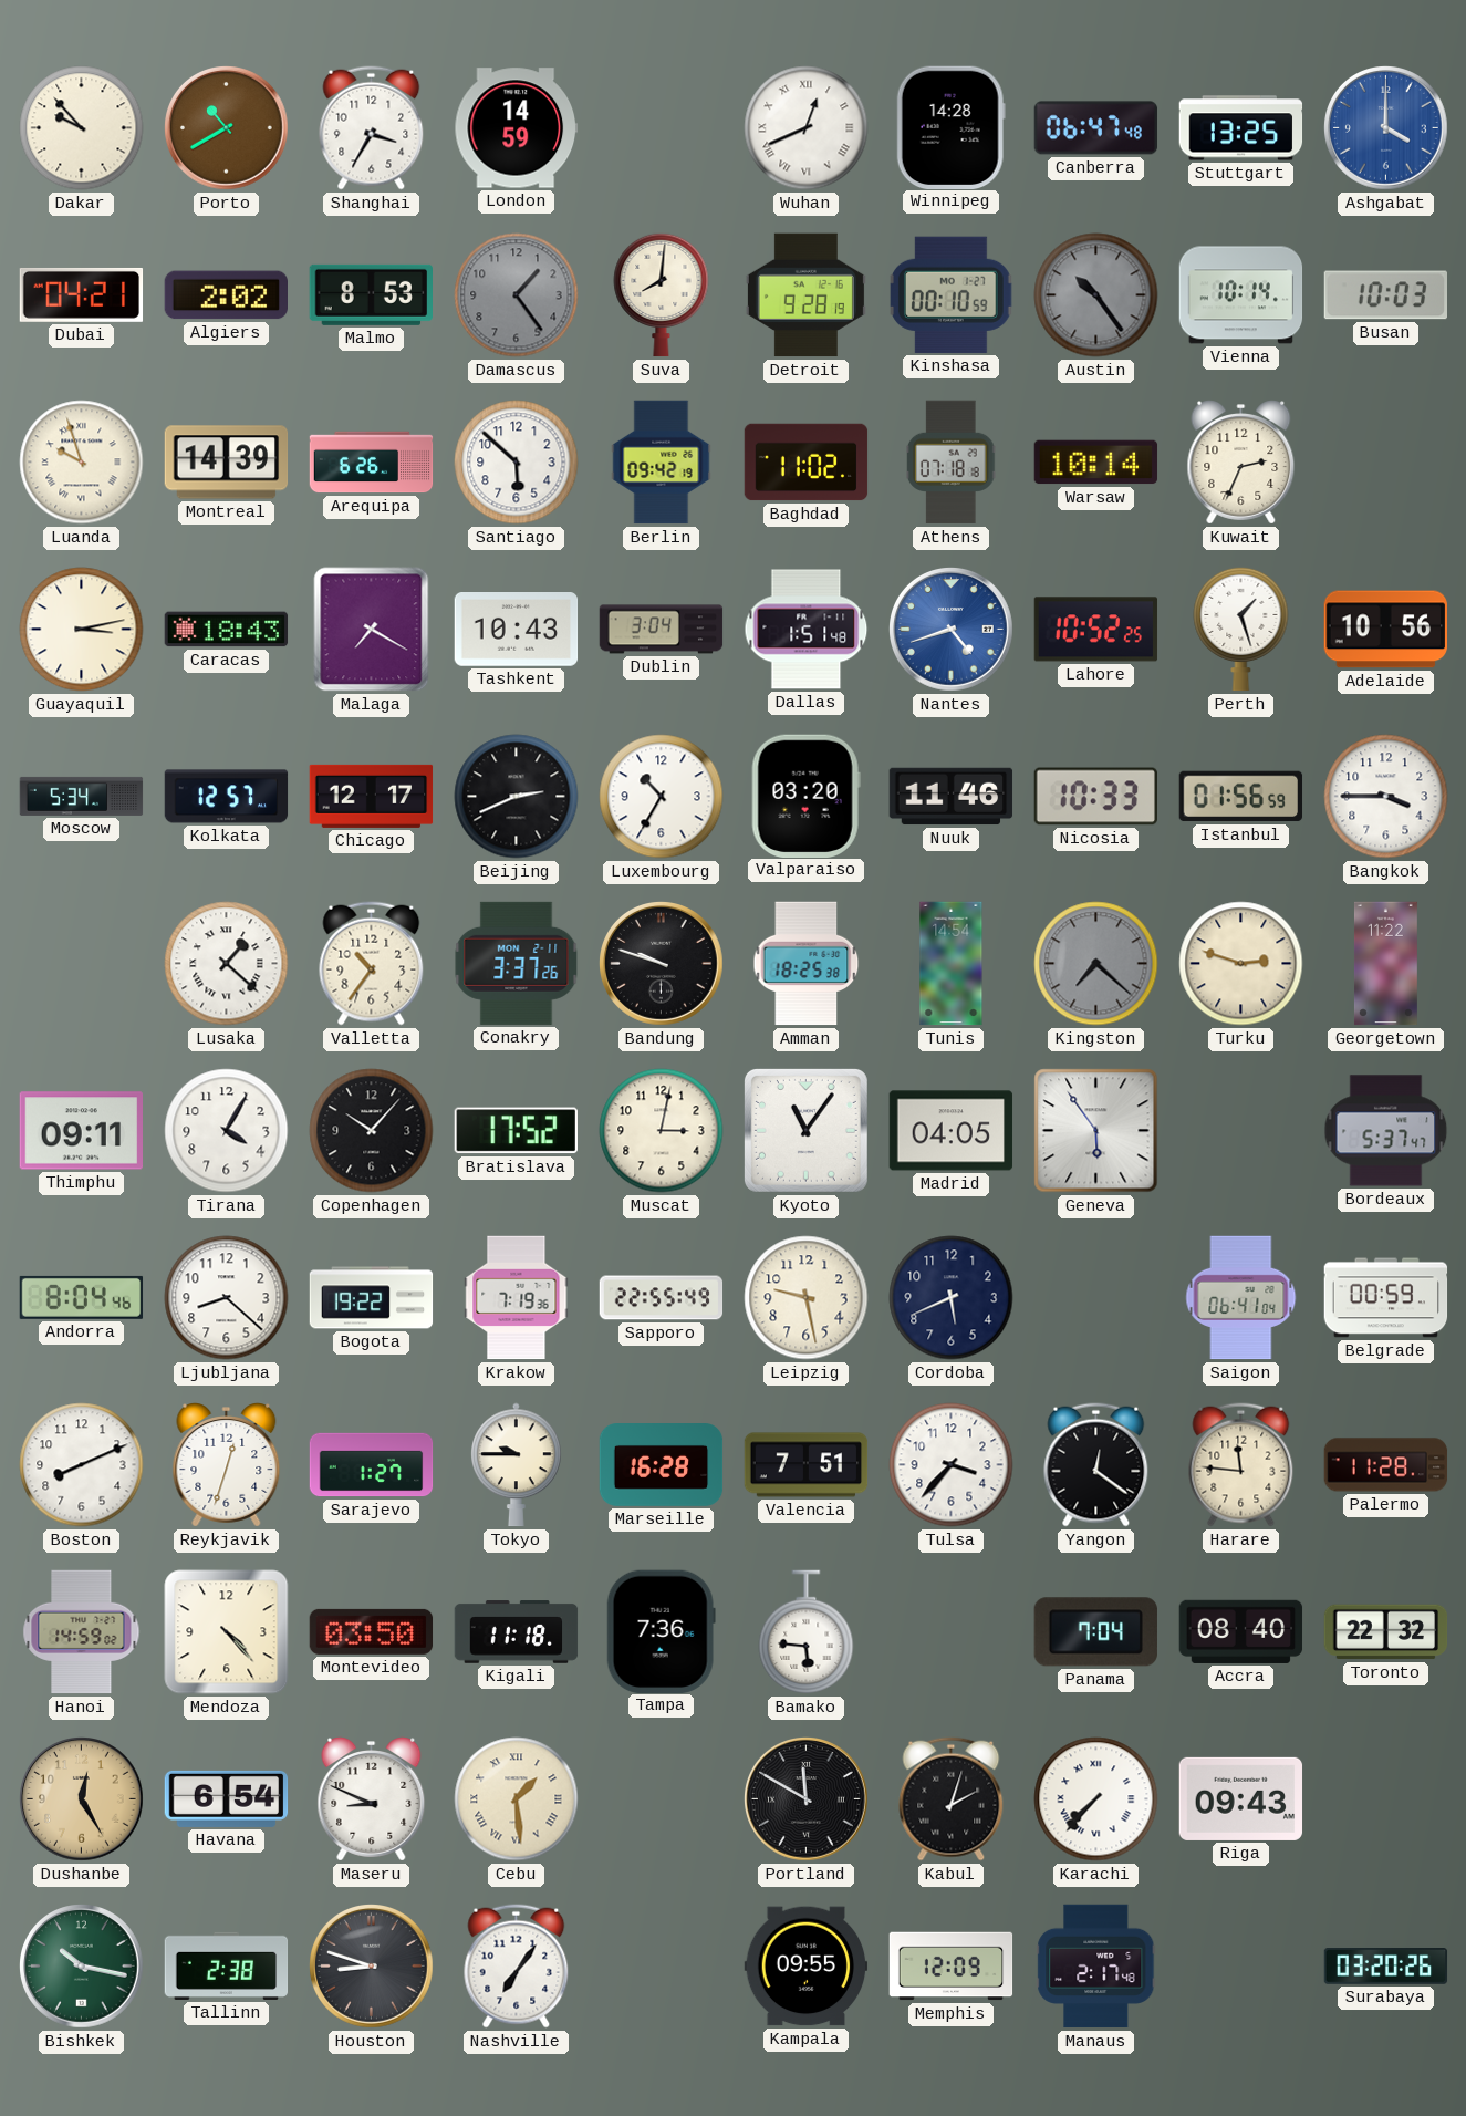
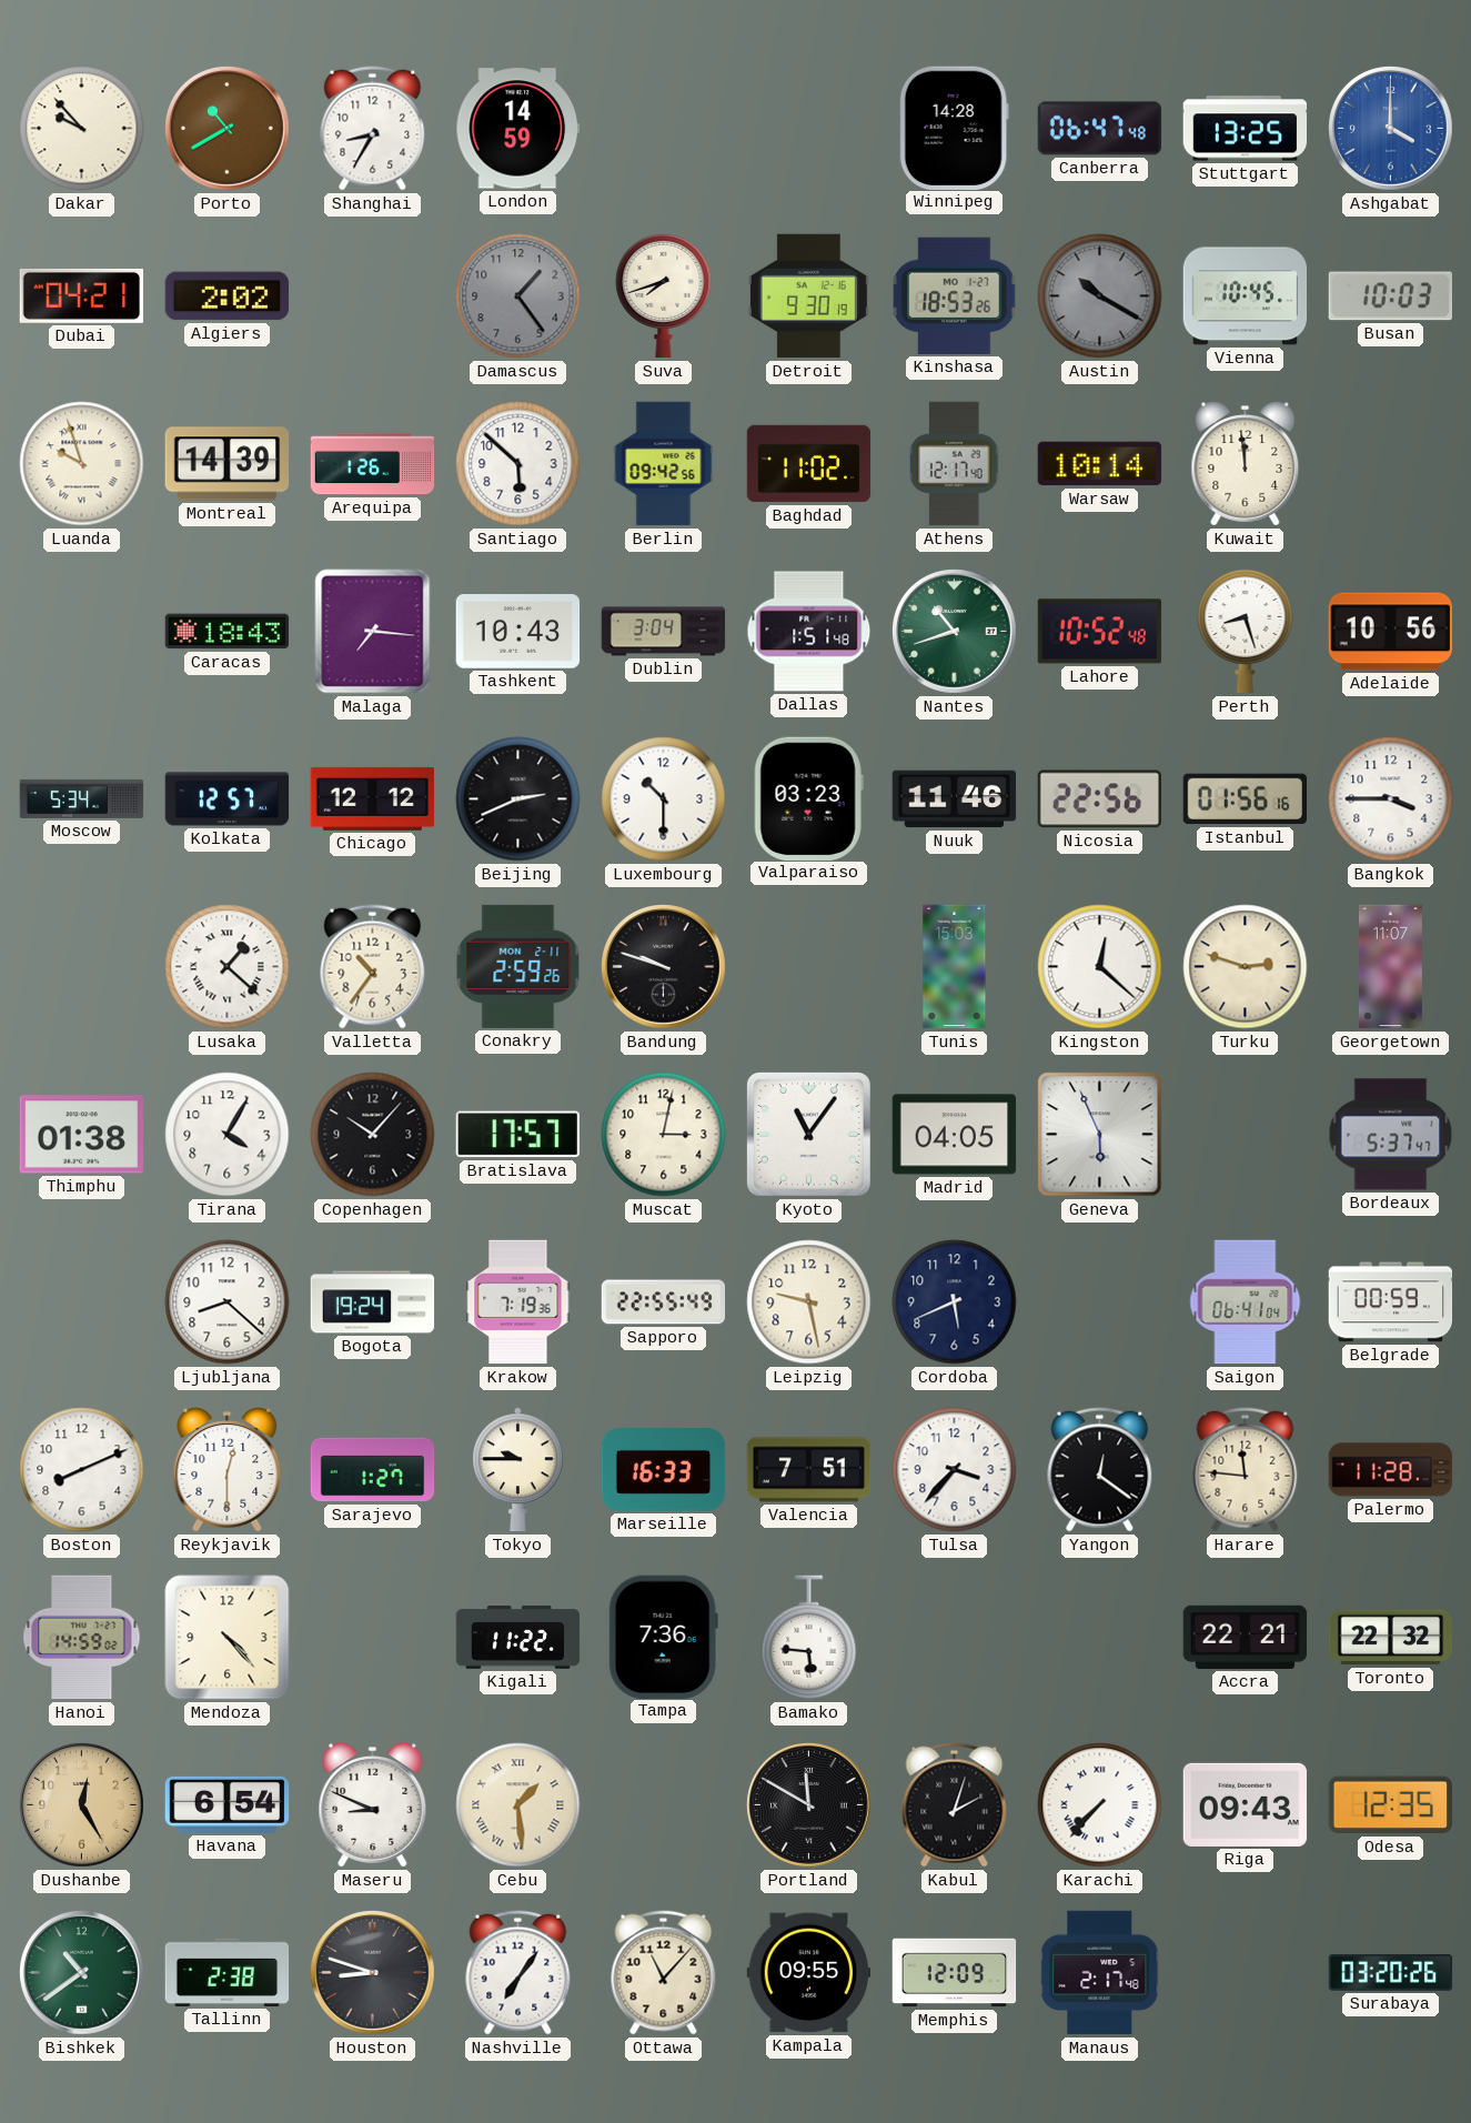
Shanghai: 3:35 -> 8:35 (373, 129)
Wuhan: 12:41 -> none (807, 128)
Malmo: 8:53 -> none (371, 294)
Suva: 8:01 -> 7:42 (664, 295)
Detroit: 9:28 -> 9:30 (808, 296)
Kinshasa: 00:10 -> 18:53 (955, 295)
Austin: 10:24 -> 10:20 (1100, 296)
Vienna: 10:14 -> 10:45 (1246, 296)
Arequipa: 6:26 -> 1:26 (373, 464)
Berlin: 09:42:19 -> 09:42:56 (664, 464)
Athens: 07:18 -> 12:17 (955, 464)
Kuwait: 2:34 -> 11:59 (1246, 464)
Guayaquil: 3:13 -> none (82, 630)
Malaga: 7:20 -> 7:16 (373, 632)
Nantes: 4:42 -> 10:42 (955, 632)
Nantes dial: blue -> green (955, 632)
Lahore: 10:52:25 -> 10:52:48 (1100, 632)
Perth: 1:27 -> 8:27 (1246, 631)
Chicago: 12:17 -> 12:12 (373, 798)
Luxembourg: 10:35 -> 10:30 (664, 799)
Valparaiso: 03:20 -> 03:23 (808, 798)
Nicosia: 10:33 -> 22:56 (1099, 799)
Istanbul: 01:56:59 -> 01:56:16 (1246, 799)
Conakry: 3:37 -> 2:59 (518, 966)
Amman: 18:25 -> none (807, 964)
Tunis: 14:54 -> 15:03 (955, 967)
Kingston: 7:22 -> 12:22 (1100, 967)
Kingston dial: grey -> white (1100, 967)
Georgetown: 11:22 -> 11:07 (1390, 967)
Thimphu: 09:11 -> 01:38 (81, 1135)
Bratislava: 17:52 -> 17:57 (517, 1135)
Geneva: 5:54 -> 5:56 (1100, 1135)
Andorra: 8:04 -> none (82, 1297)
Bogota: 19:22 -> 19:24 (373, 1302)
Reykjavik: 12:33 -> 12:30 (228, 1470)
Marseille: 16:28 -> 16:33 (664, 1470)
Montevideo: 03:50 -> none (372, 1631)
Kigali: 11:18 -> 11:22 (518, 1638)
Panama: 7:04 -> none (1095, 1632)
Accra: 08:40 -> 22:21 (1246, 1637)
Odesa: none -> 12:35 (1390, 1805)
Bishkek: 10:17 -> 10:39 (82, 1973)
Ottawa: none -> 11:07 (664, 1973)
